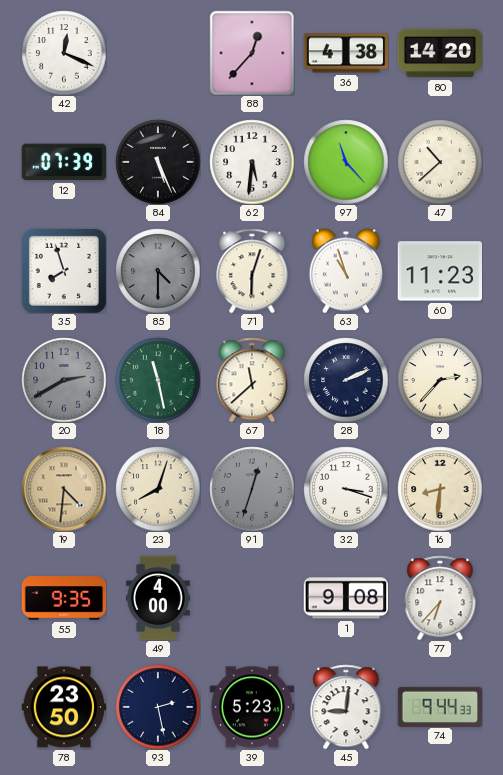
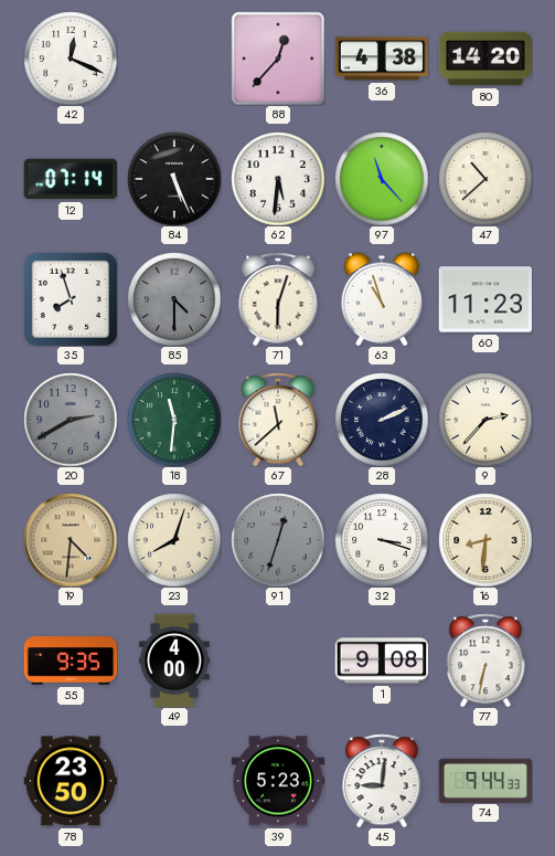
12: 07:39 -> 07:14 (70, 179)
18: 11:28 -> 11:31 (174, 420)
77: 6:37 -> 6:32 (485, 661)
93: 2:28 -> none (158, 707)
